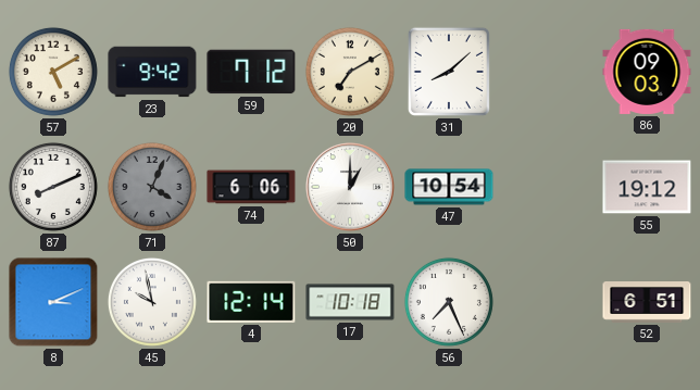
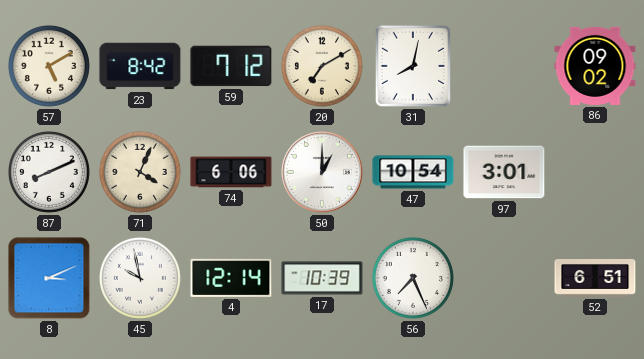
23: 9:42 -> 8:42 (140, 66)
31: 8:08 -> 8:02 (413, 66)
86: 09:03 -> 09:02 (595, 66)
71 dial: grey -> cream (140, 172)
97: none -> 3:01 (504, 172)
55: 19:12 -> none (647, 187)
17: 10:18 -> 10:39 (322, 278)
